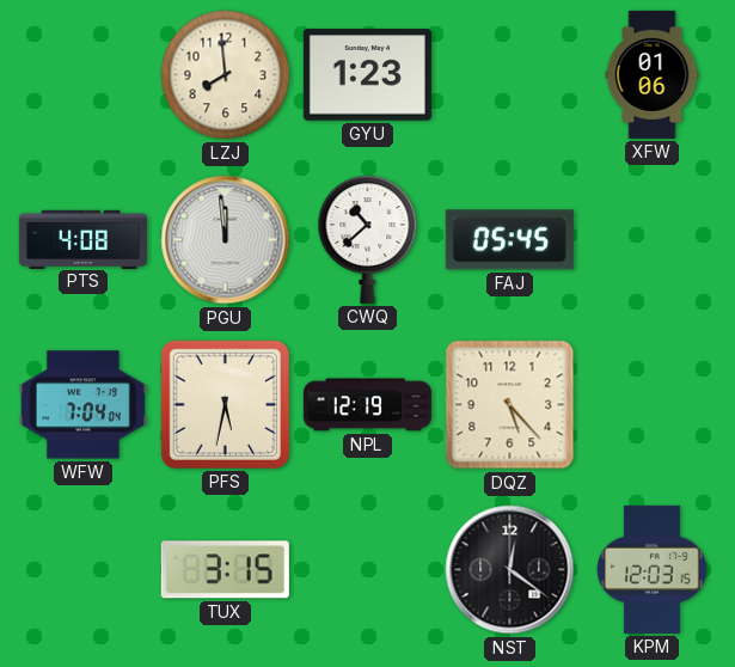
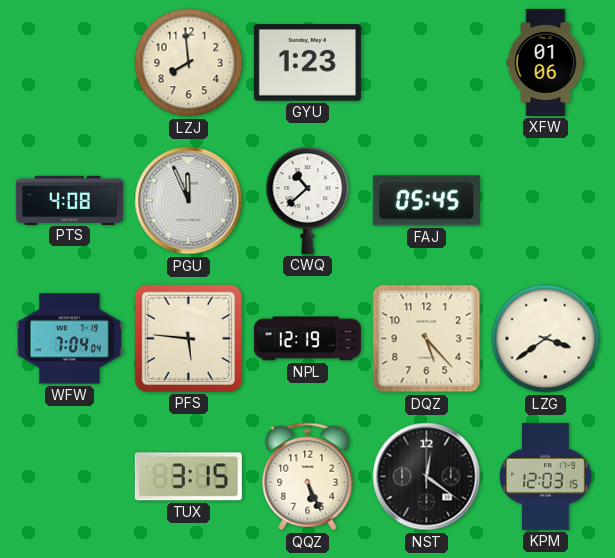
PGU: 11:59 -> 11:56 (189, 201)
PFS: 5:32 -> 5:46 (188, 338)
LZG: none -> 3:39 (546, 339)
QQZ: none -> 5:26 (308, 477)
